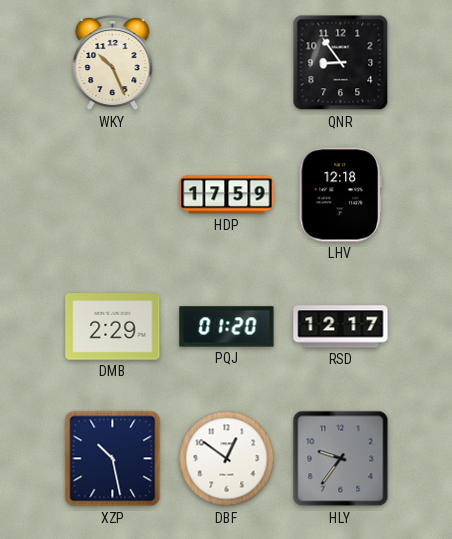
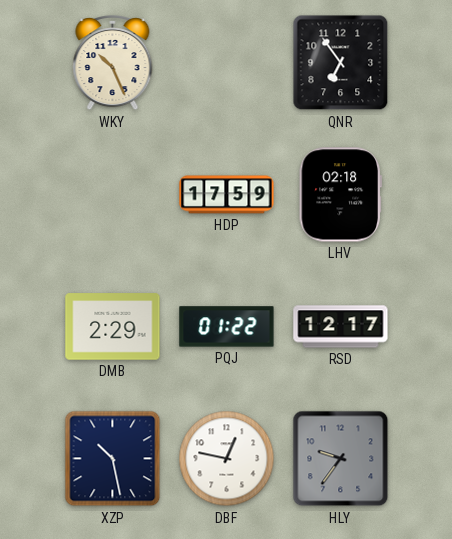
QNR: 8:54 -> 6:54 (341, 63)
LHV: 12:18 -> 02:18 (340, 195)
PQJ: 01:20 -> 01:22 (227, 327)
DBF: 12:51 -> 12:47 (227, 459)
